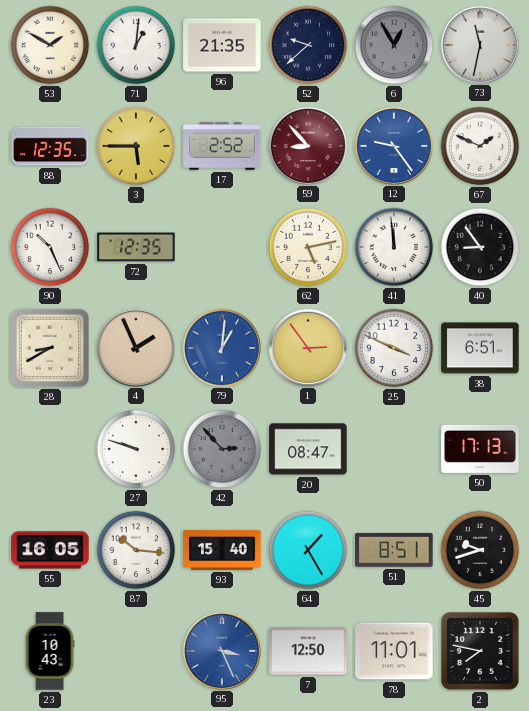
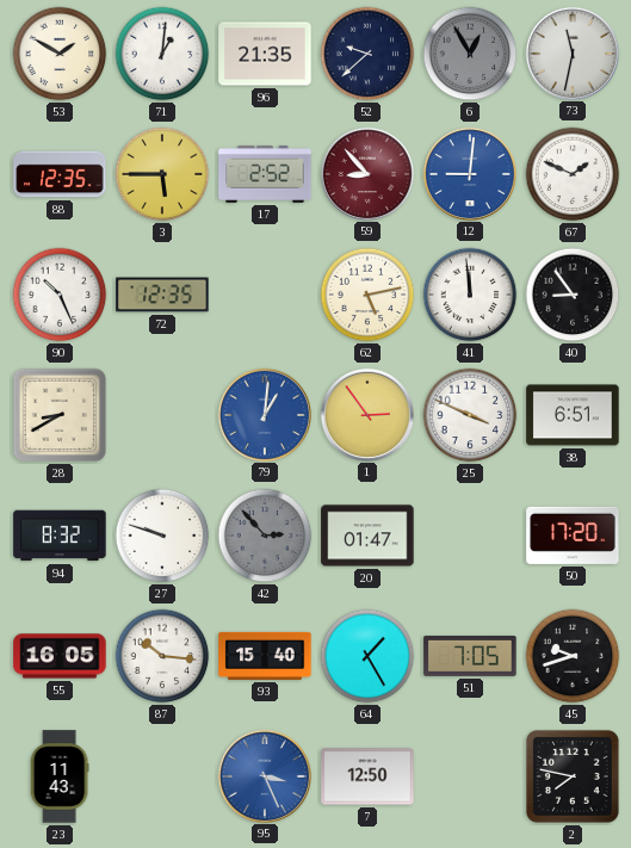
12: 9:24 -> 9:01 (469, 173)
4: 1:56 -> none (135, 347)
94: none -> 8:32 (60, 536)
20: 08:47 -> 01:47 (367, 536)
50: 17:13 -> 17:20 (573, 536)
51: 8:51 -> 7:05 (470, 656)
23: 10:43 -> 11:43 (60, 776)
78: 11:01 -> none (394, 651)
